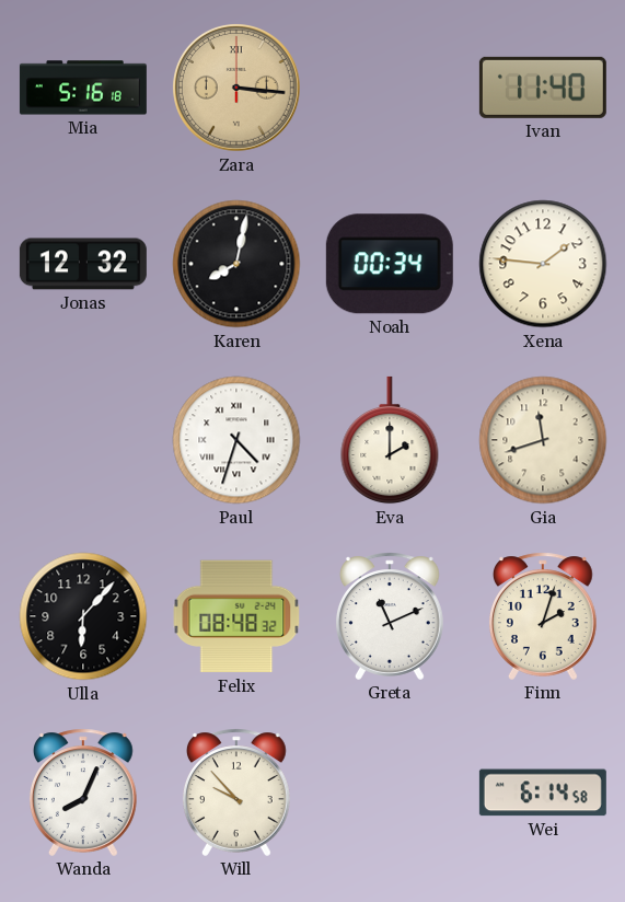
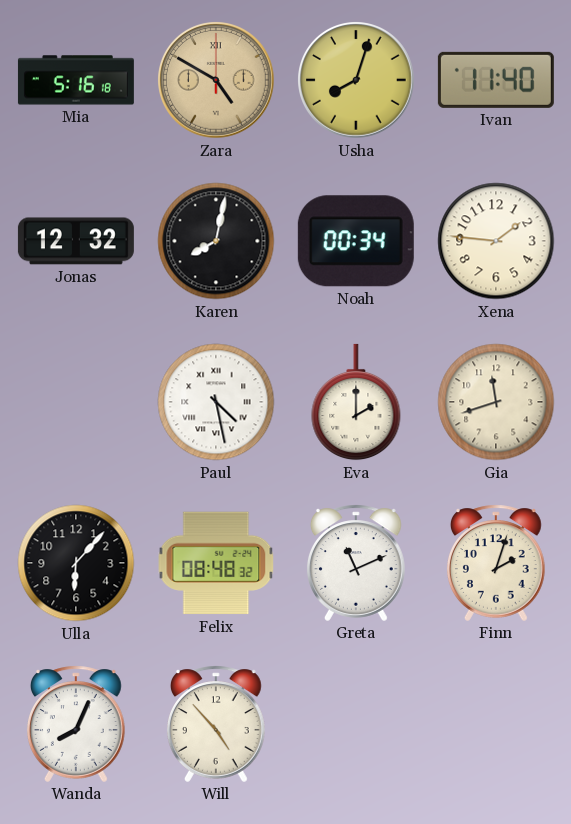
Zara: 3:16 -> 4:50 (217, 81)
Usha: none -> 8:03 (357, 81)
Paul: 4:33 -> 4:28 (216, 402)
Will: 9:53 -> 4:53 (216, 724)
Wei: 6:14 -> none (543, 793)
